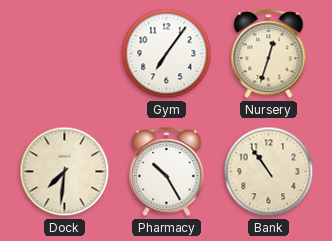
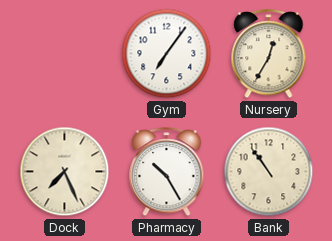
Nursery: 12:33 -> 12:35 (269, 54)
Dock: 7:31 -> 7:26 (65, 172)
